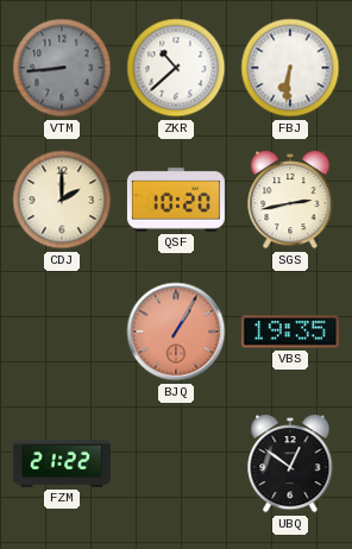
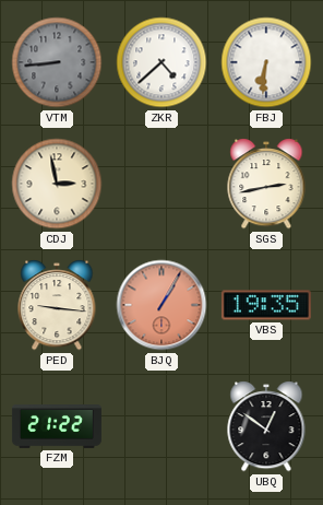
ZKR: 10:38 -> 4:38 (161, 62)
CDJ: 2:00 -> 2:58 (57, 184)
QSF: 10:20 -> none (176, 200)
PED: none -> 9:16 (57, 305)
